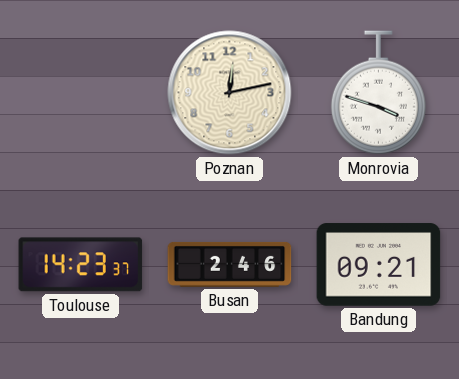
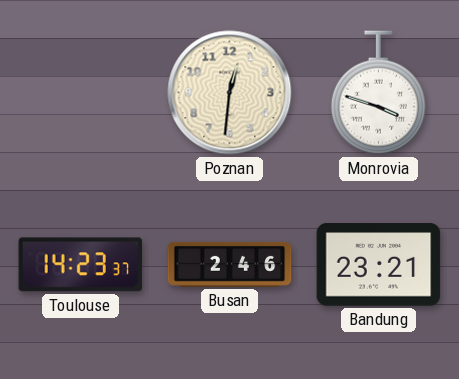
Poznan: 12:13 -> 12:31 (230, 93)
Bandung: 09:21 -> 23:21 (379, 265)
